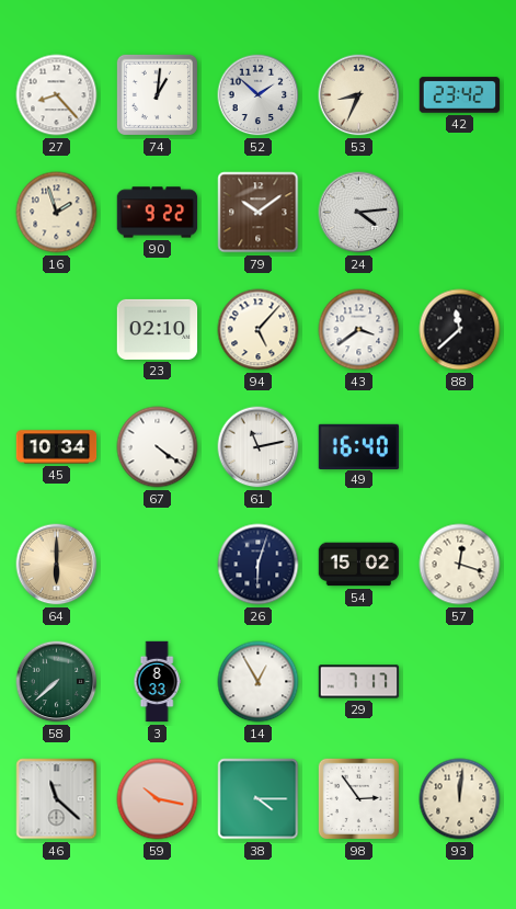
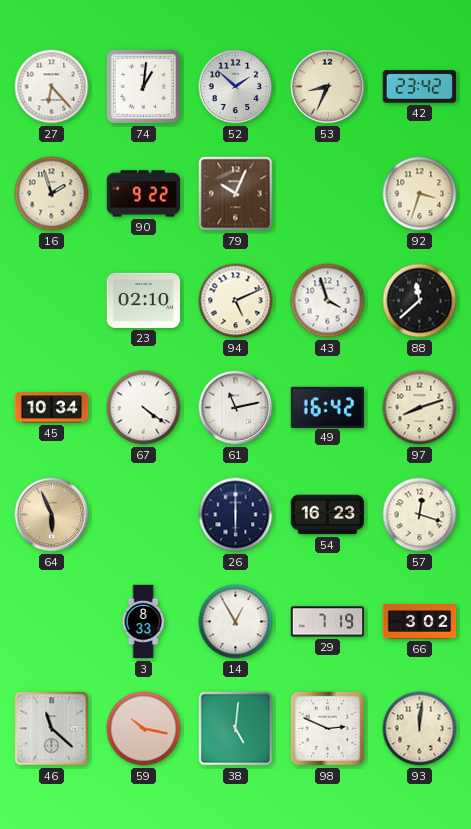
27: 8:23 -> 6:23 (52, 87)
79: 10:09 -> 10:04 (236, 194)
24: 4:14 -> none (359, 213)
92: none -> 3:33 (420, 194)
94: 5:07 -> 5:11 (236, 301)
43: 3:39 -> 3:57 (328, 301)
49: 16:40 -> 16:42 (328, 407)
97: none -> 8:12 (420, 408)
64: 6:00 -> 5:56 (52, 515)
26: 6:03 -> 6:00 (236, 515)
54: 15:02 -> 16:23 (328, 515)
58: 7:38 -> none (57, 682)
29: 7:17 -> 7:19 (328, 622)
66: none -> 3:02 (420, 622)
38: 4:15 -> 5:01 (236, 729)
98: 2:54 -> 2:49 (327, 728)
